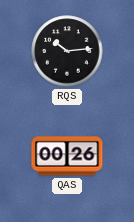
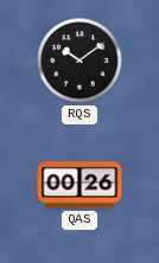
RQS: 10:14 -> 10:09 (79, 60)
